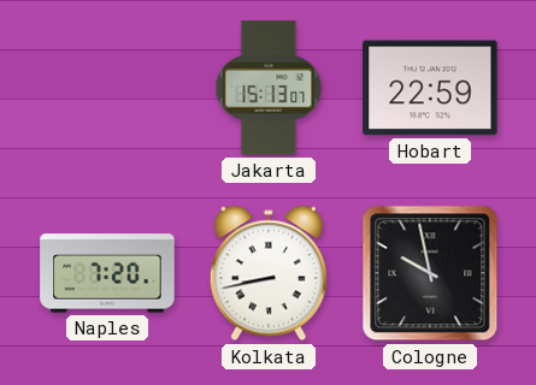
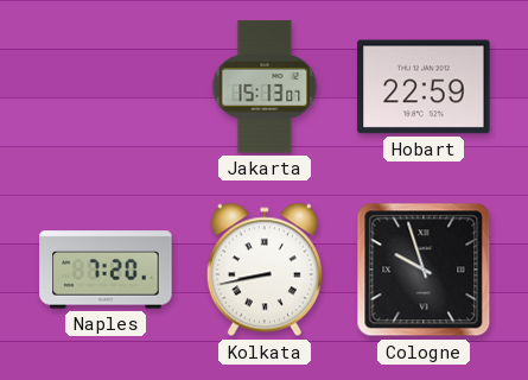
Cologne: 9:58 -> 9:57 (424, 270)
